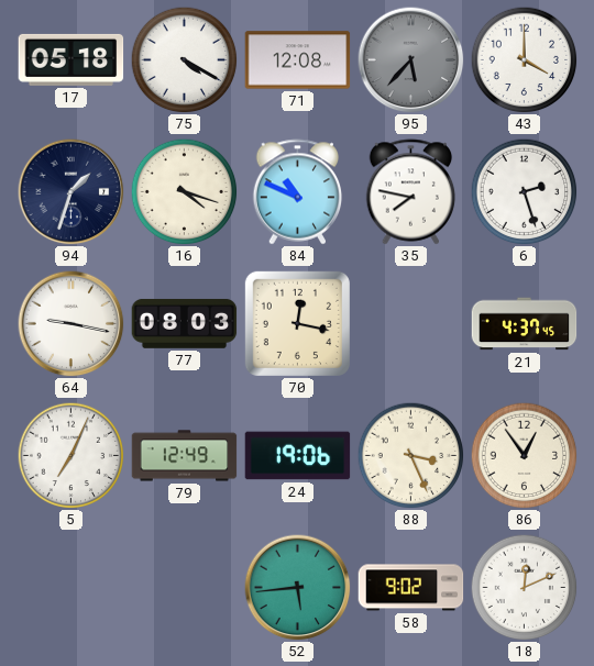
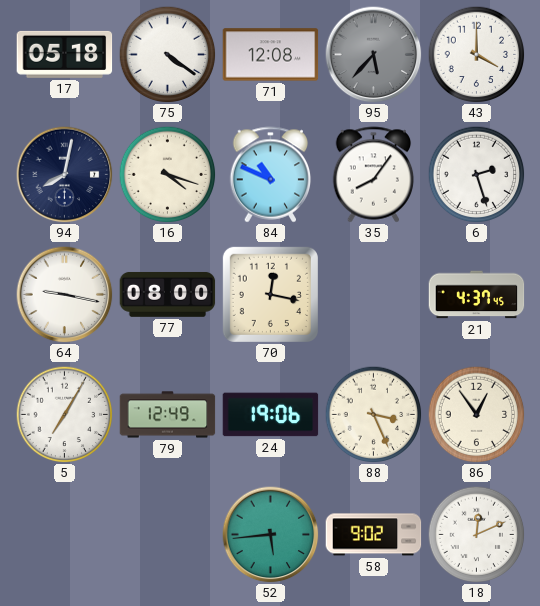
75: 4:20 -> 4:21 (167, 54)
94: 1:33 -> 8:02 (65, 175)
35: 7:47 -> 8:06 (374, 175)
77: 08:03 -> 08:00 (168, 294)
5: 7:04 -> 7:05 (64, 414)
